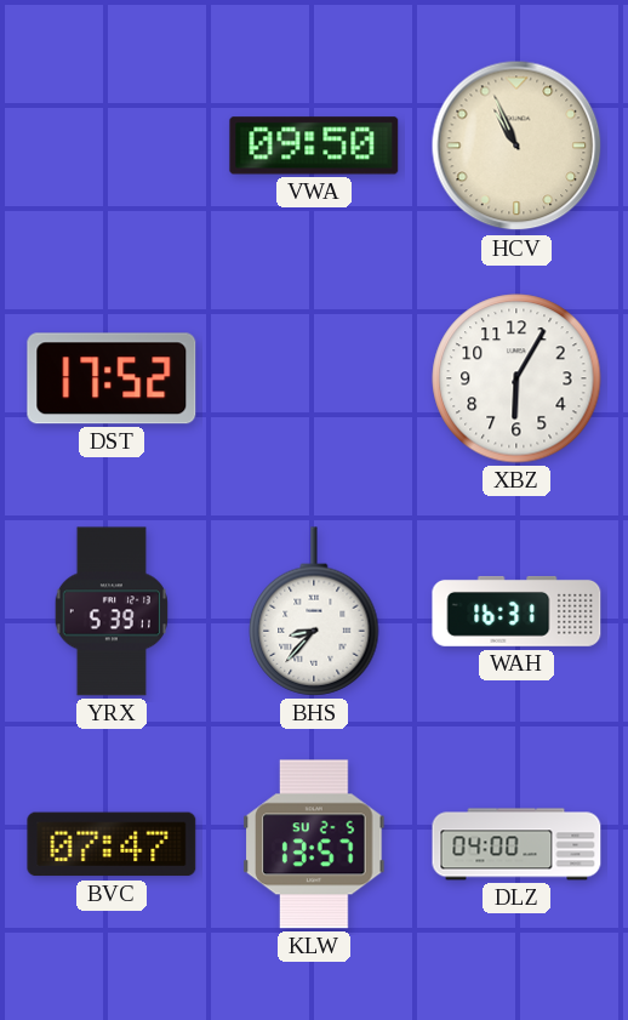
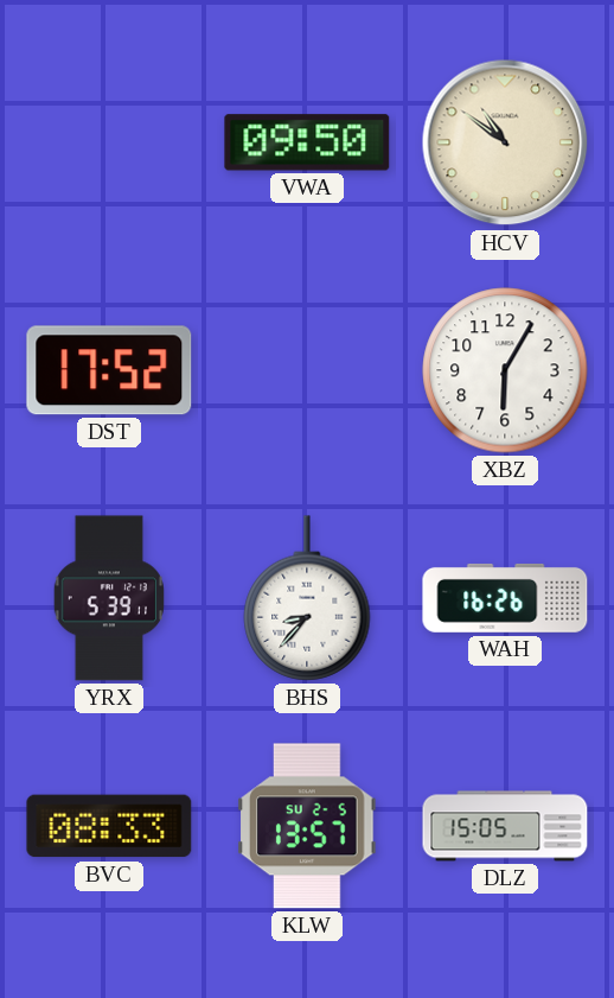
HCV: 10:56 -> 10:51 (505, 142)
WAH: 16:31 -> 16:26 (505, 598)
BVC: 07:47 -> 08:33 (109, 826)
DLZ: 04:00 -> 15:05 (505, 826)
